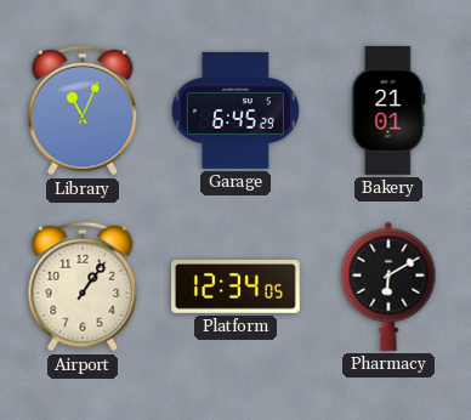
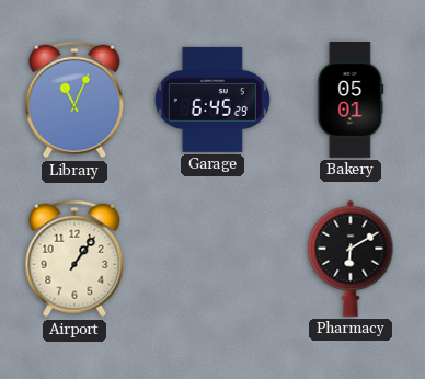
Bakery: 21:01 -> 05:01 (351, 101)
Platform: 12:34 -> none (237, 288)
